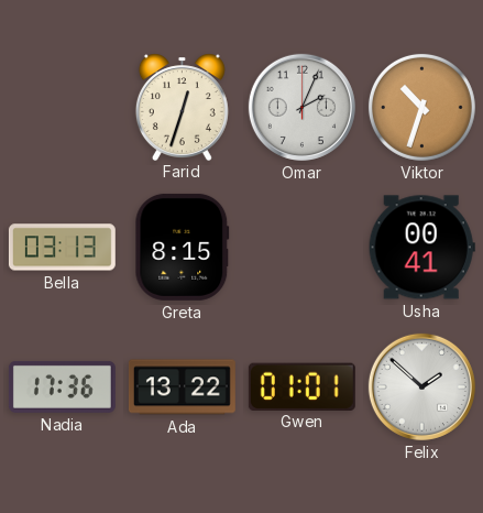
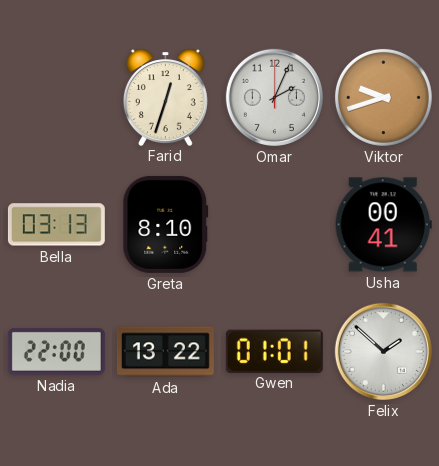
Viktor: 10:33 -> 9:42 (383, 97)
Greta: 8:15 -> 8:10 (166, 224)
Nadia: 17:36 -> 22:00 (56, 351)
